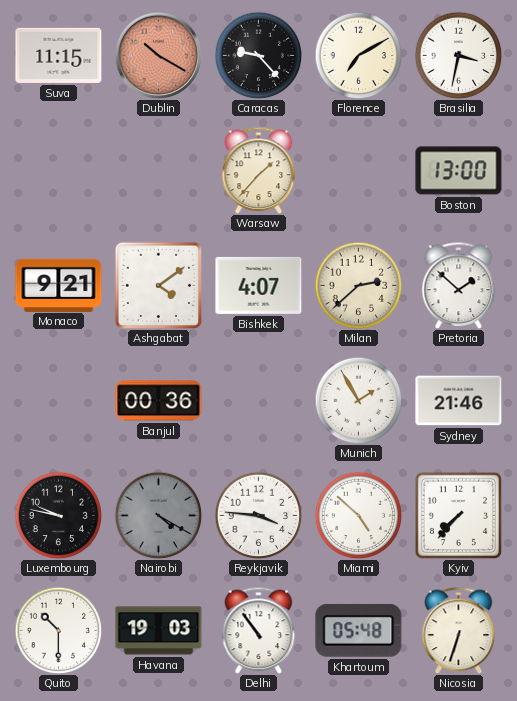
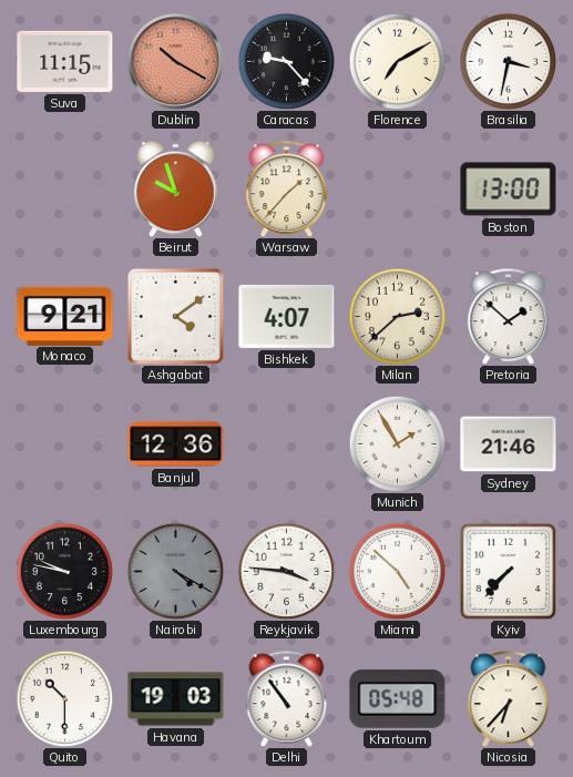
Beirut: none -> 9:57 (176, 188)
Banjul: 00:36 -> 12:36 (176, 444)
Nicosia: 6:33 -> 6:37 (509, 698)
